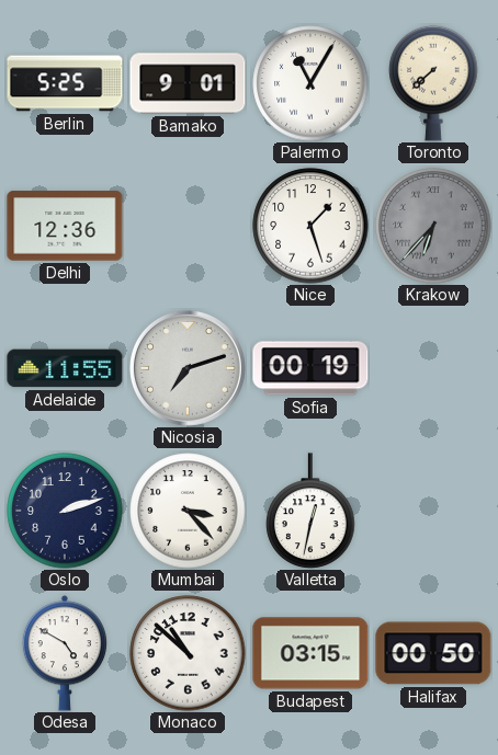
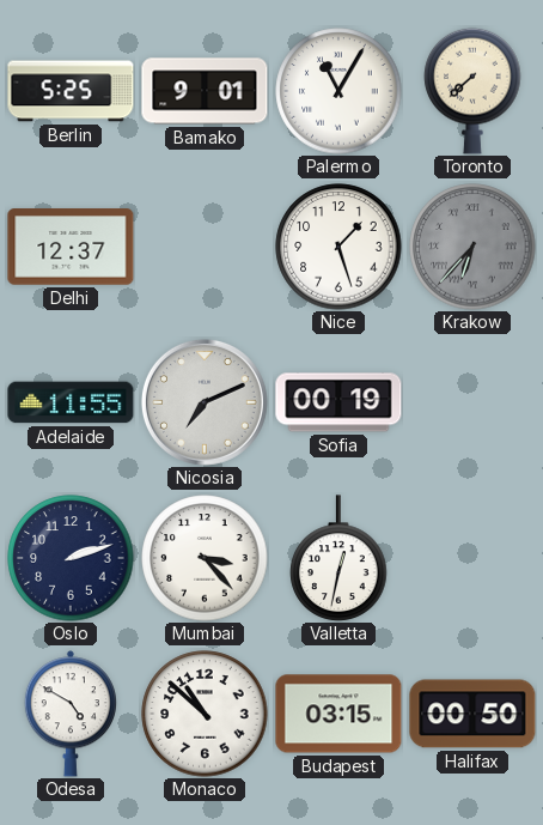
Delhi: 12:36 -> 12:37 (71, 247)
Nicosia: 7:12 -> 7:11 (205, 402)
